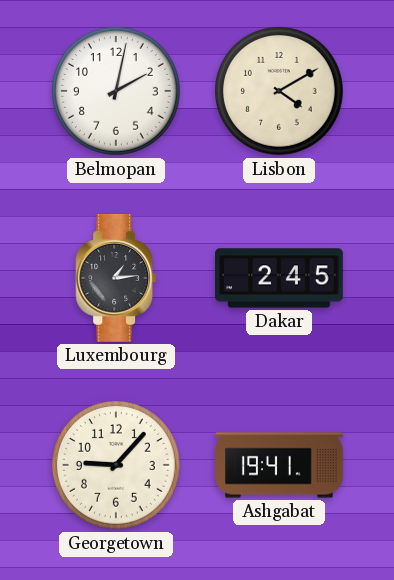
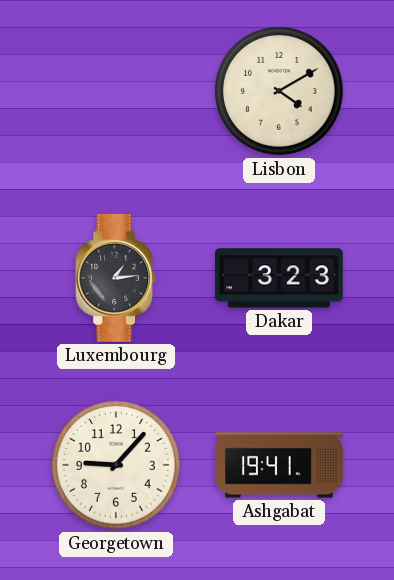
Belmopan: 2:02 -> none (117, 92)
Dakar: 2:45 -> 3:23 (280, 278)
